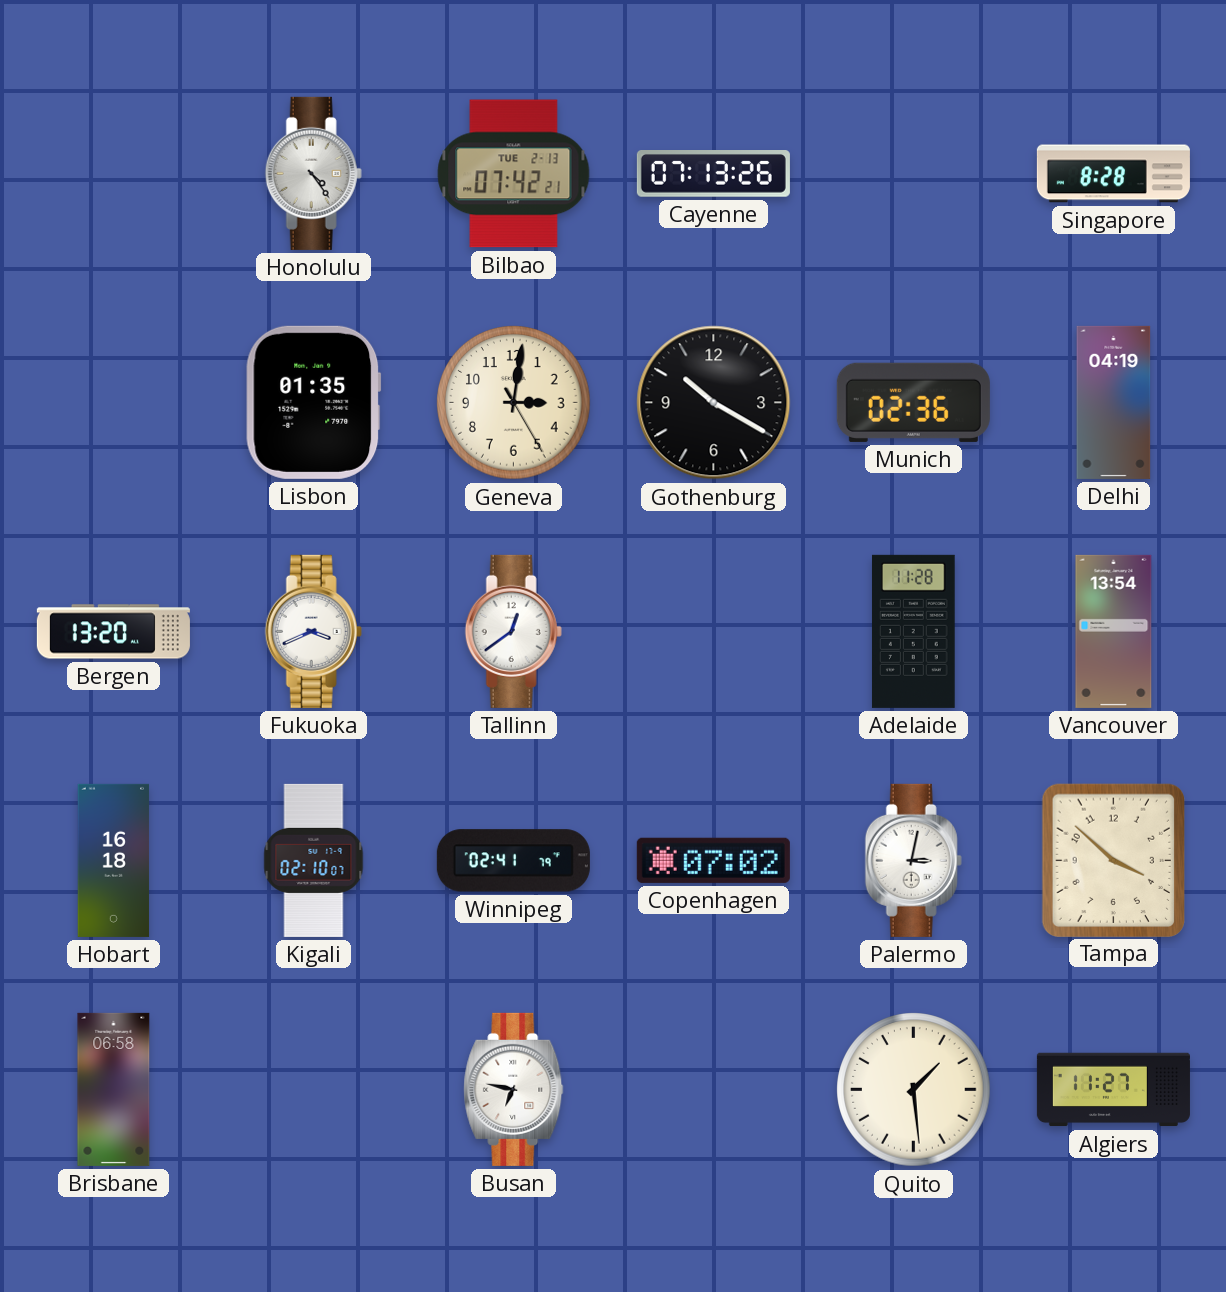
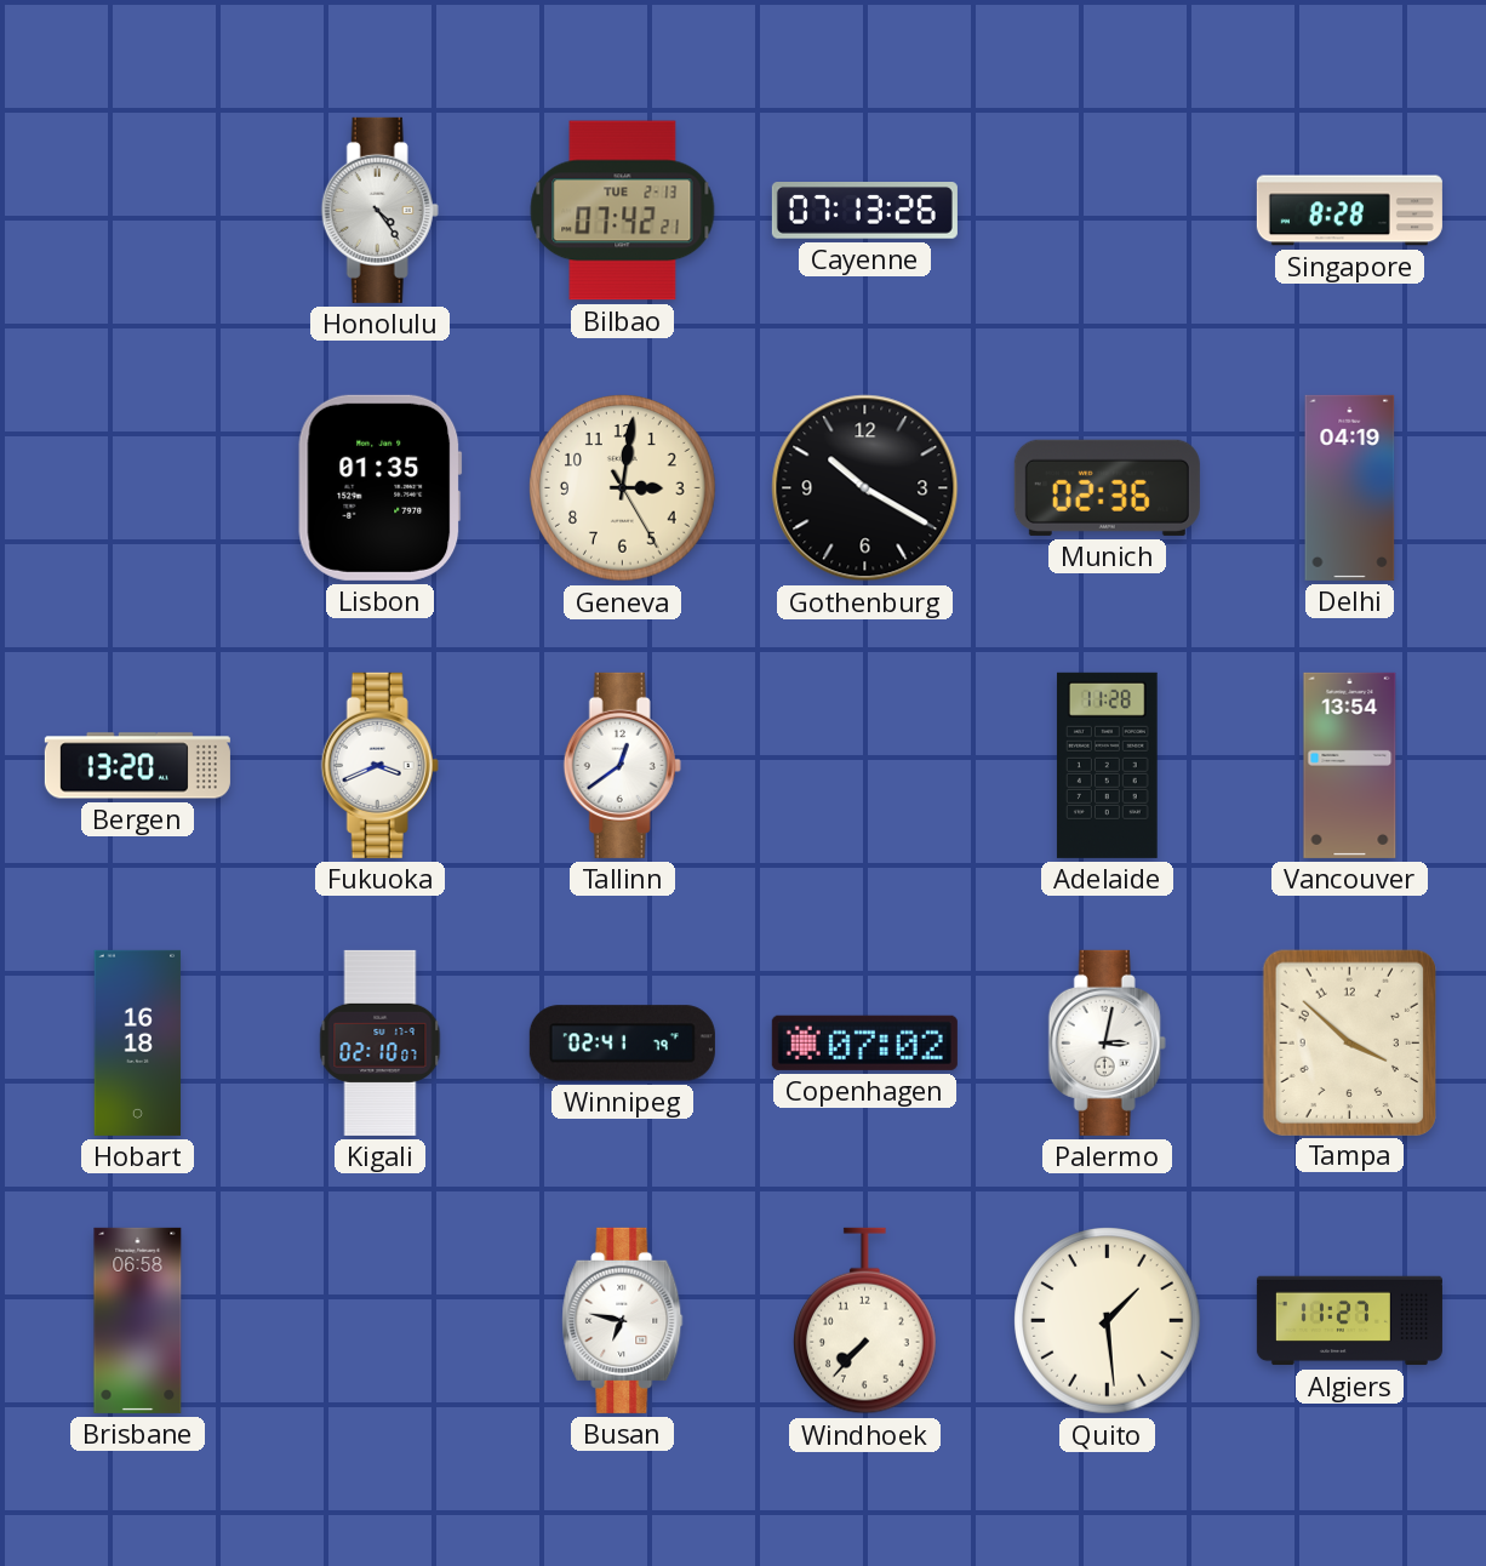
Windhoek: none -> 7:37 (865, 1321)
